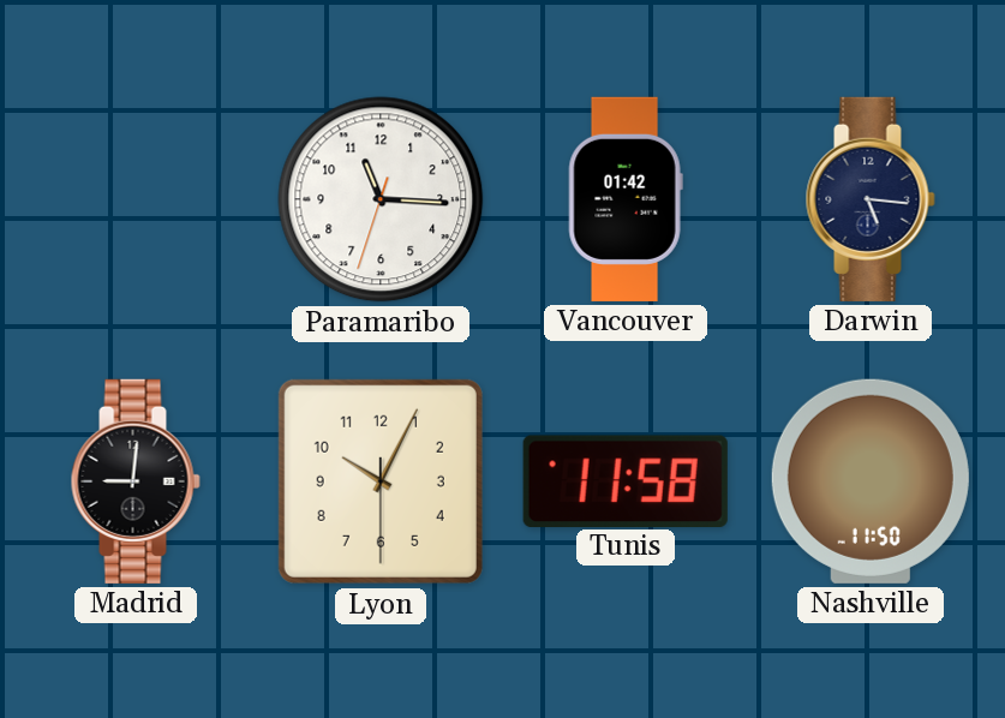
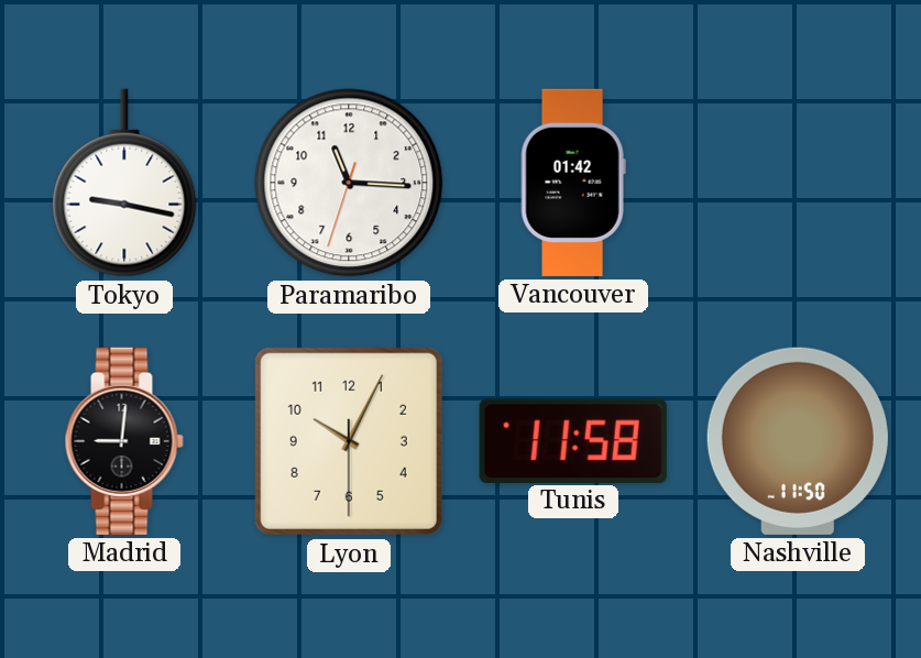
Tokyo: none -> 9:17 (124, 183)
Darwin: 5:16 -> none (871, 199)
